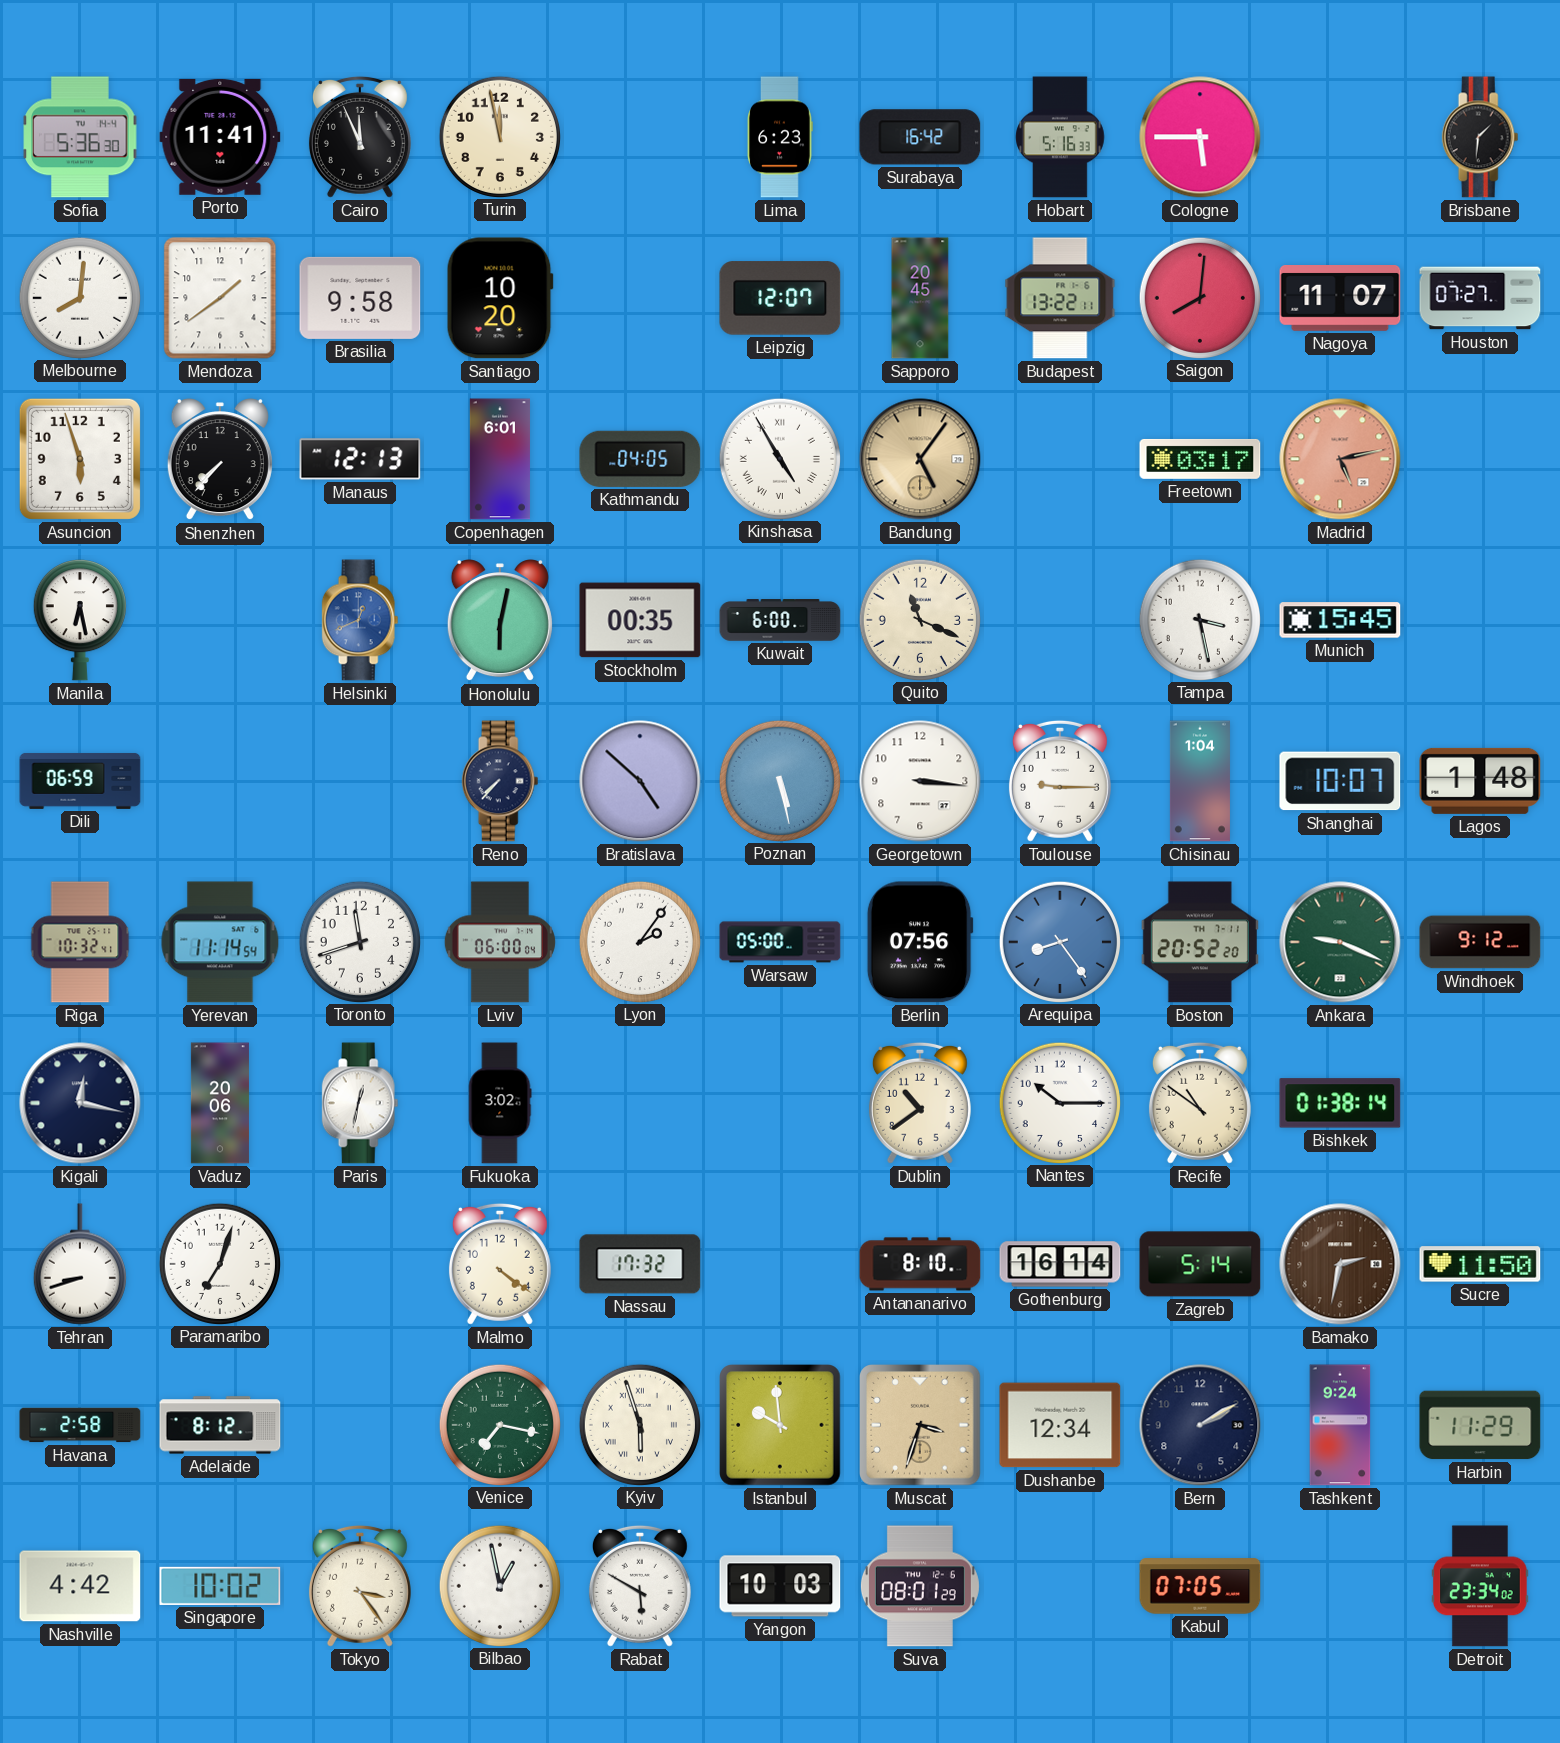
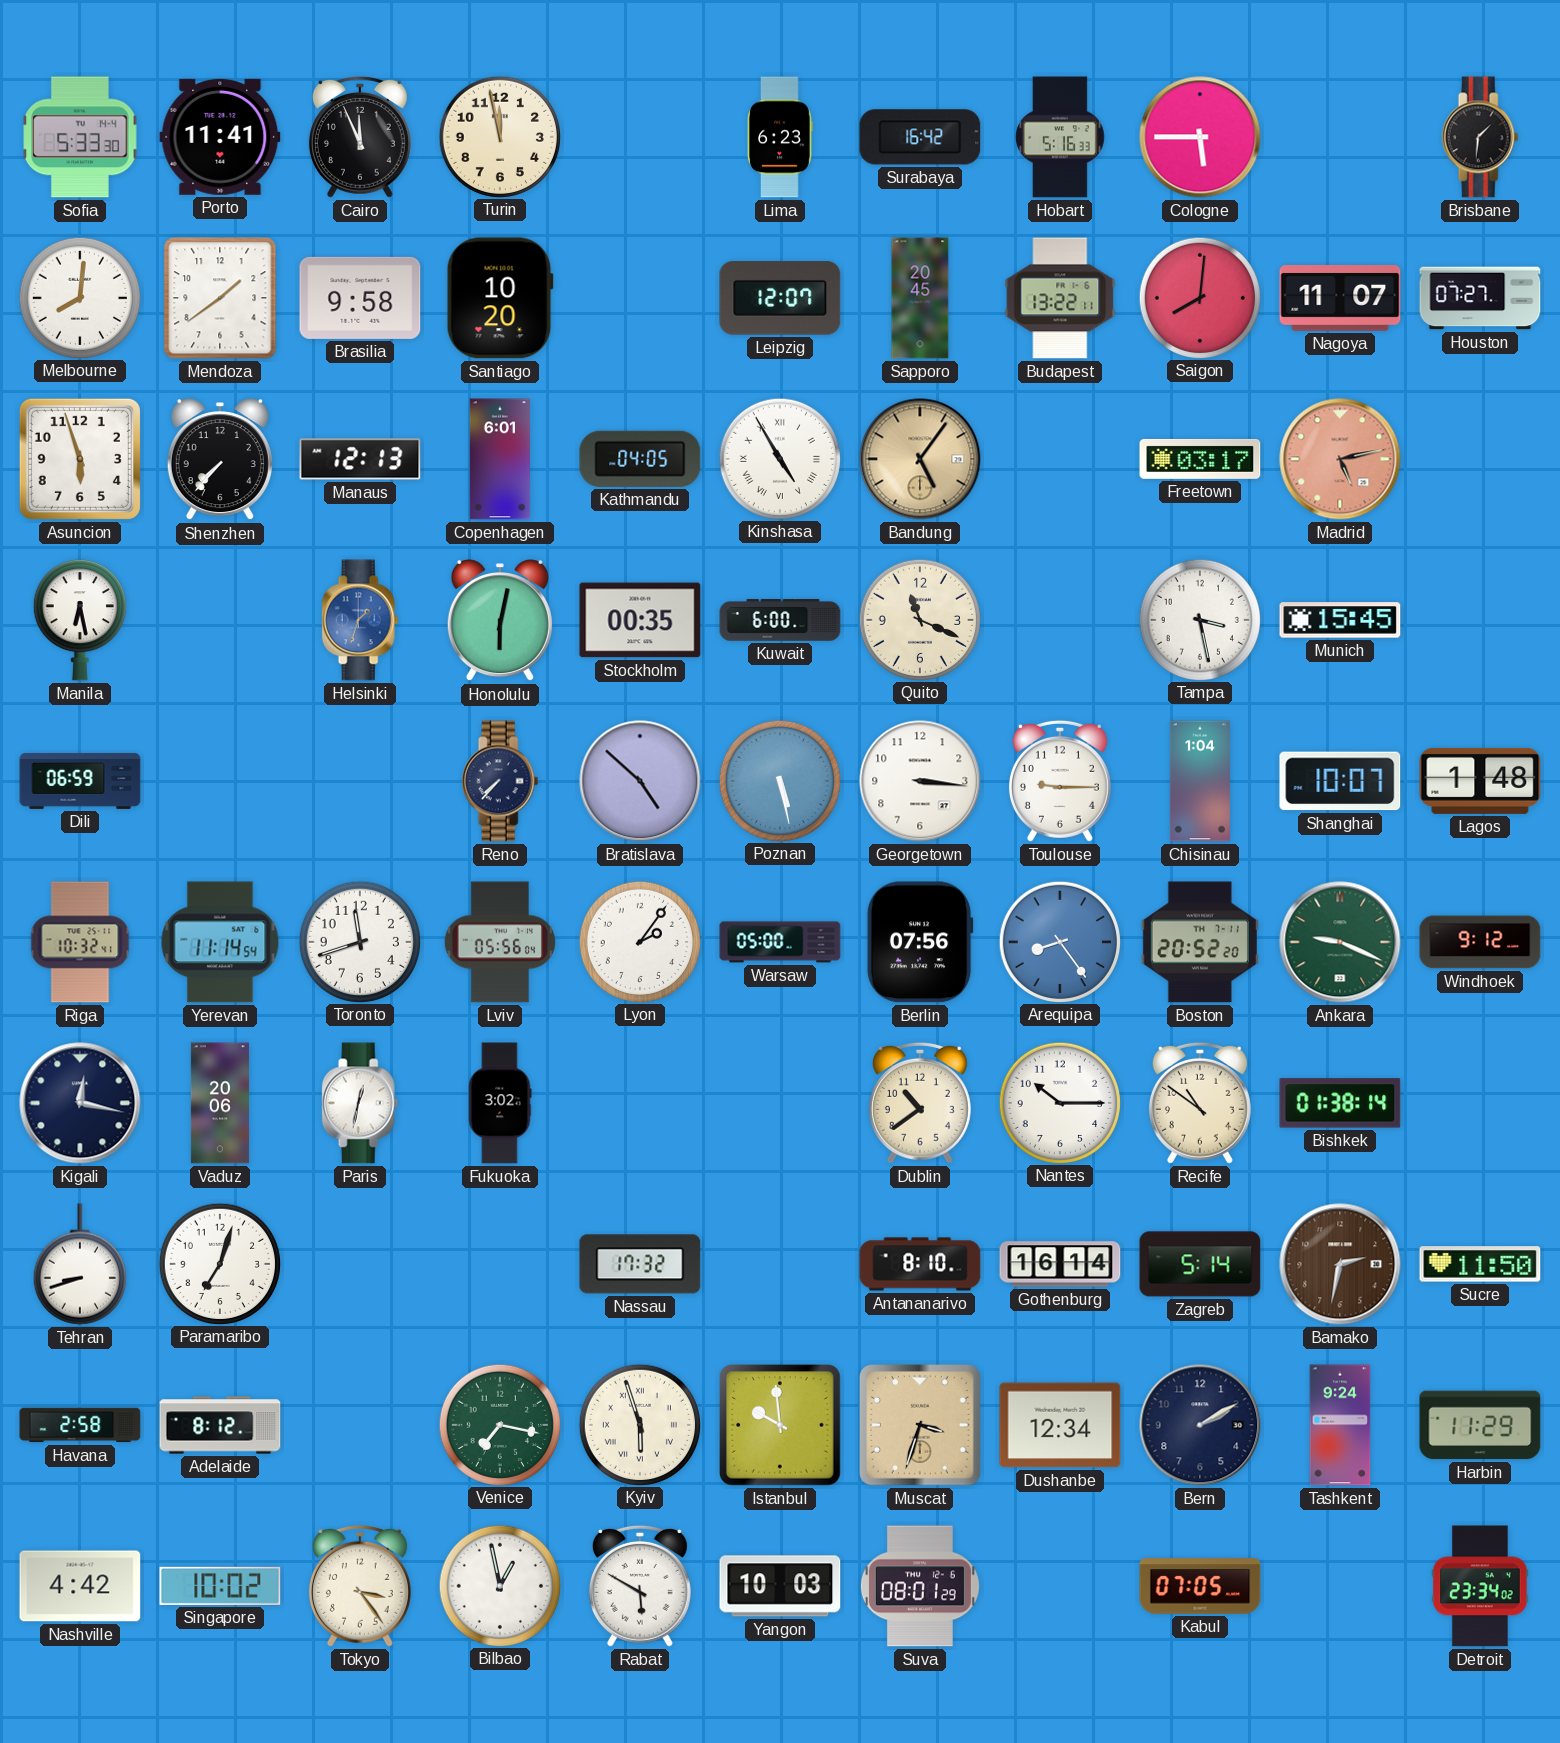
Sofia: 5:36 -> 5:33 (80, 137)
Helsinki: 12:41 -> 1:33 (360, 620)
Lviv: 06:00 -> 05:56 (500, 942)
Malmo: 4:21 -> none (500, 1264)
